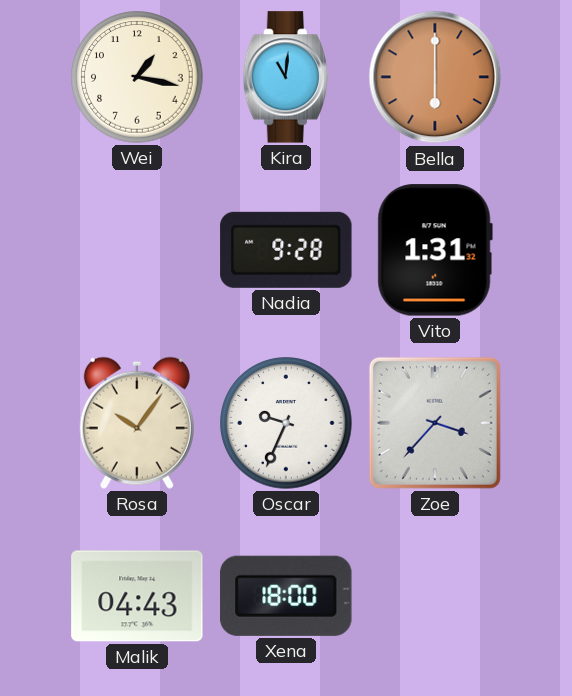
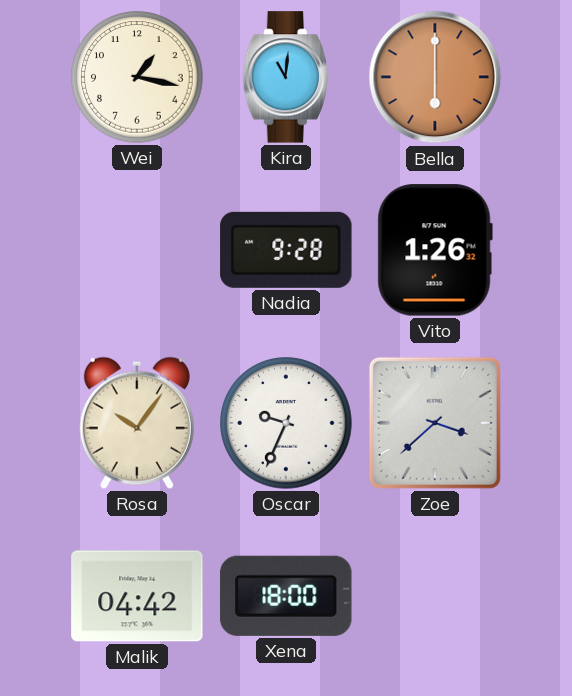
Vito: 1:31 -> 1:26 (435, 250)
Zoe: 3:37 -> 3:38 (435, 423)
Malik: 04:43 -> 04:42 (137, 596)
